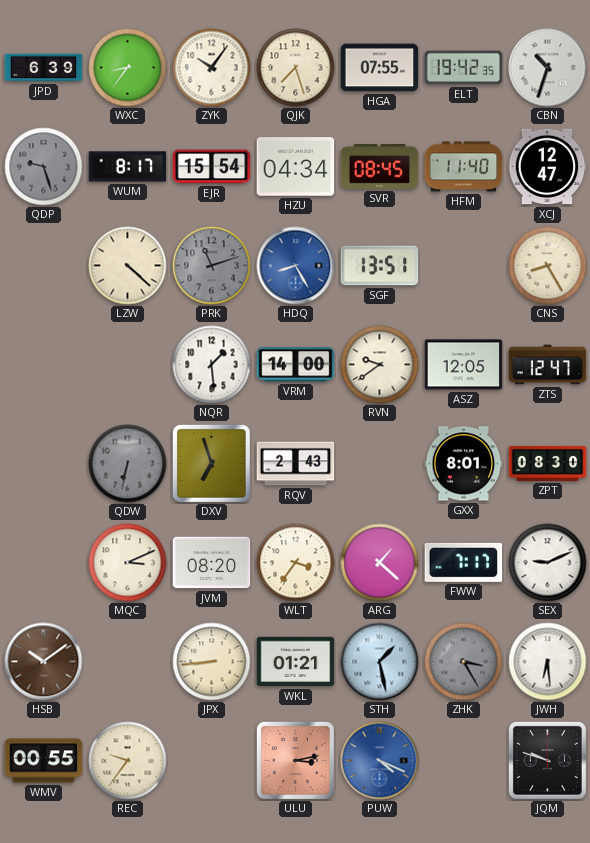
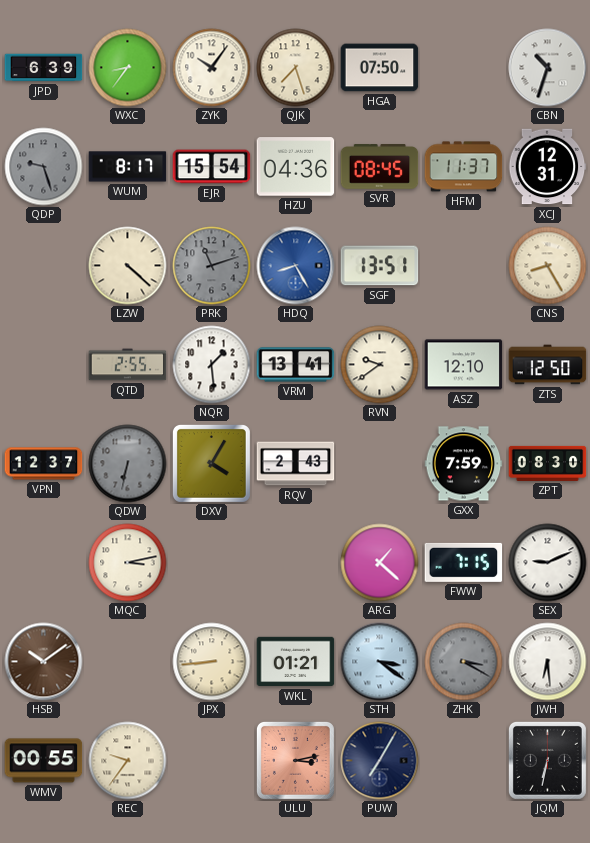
HGA: 07:55 -> 07:50 (380, 68)
ELT: 19:42 -> none (464, 68)
HZU: 04:34 -> 04:36 (296, 167)
HFM: 11:40 -> 11:37 (464, 167)
XCJ: 12:47 -> 12:31 (547, 167)
QTD: none -> 2:55 (128, 365)
VRM: 14:00 -> 13:41 (296, 365)
ASZ: 12:05 -> 12:10 (464, 365)
ZTS: 12:47 -> 12:50 (548, 365)
VPN: none -> 12:37 (44, 464)
DXV: 6:57 -> 4:05 (211, 463)
GXX: 8:01 -> 7:59 (464, 464)
MQC: 3:11 -> 3:13 (128, 563)
JVM: 08:20 -> none (212, 563)
WLT: 3:36 -> none (296, 563)
FWW: 7:17 -> 7:15 (464, 562)
STH: 1:28 -> 3:21 (380, 662)
ZHK: 3:25 -> 3:20 (464, 662)
PUW: 4:19 -> 7:05 (380, 761)
PUW dial: blue -> navy (380, 761)
JQM: 9:48 -> 6:32 (547, 760)
